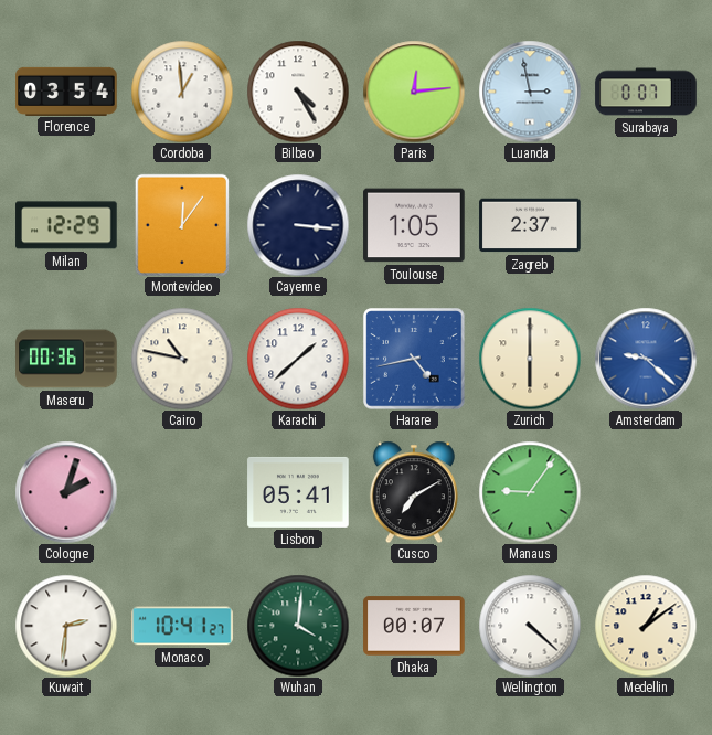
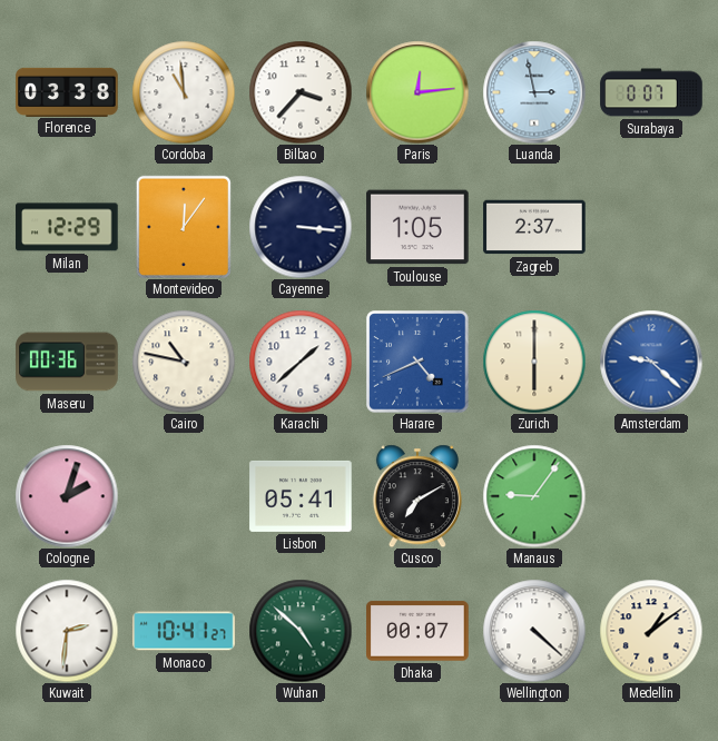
Florence: 03:54 -> 03:38 (67, 91)
Cordoba: 12:59 -> 10:59 (184, 92)
Bilbao: 4:25 -> 3:37 (301, 92)
Harare: 4:43 -> 4:41 (417, 362)
Wuhan: 4:01 -> 4:52 (301, 631)
